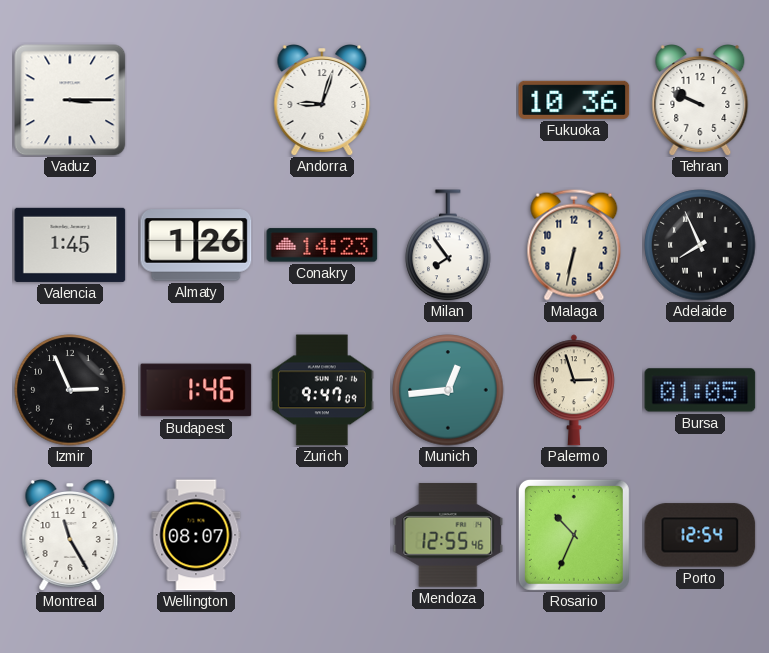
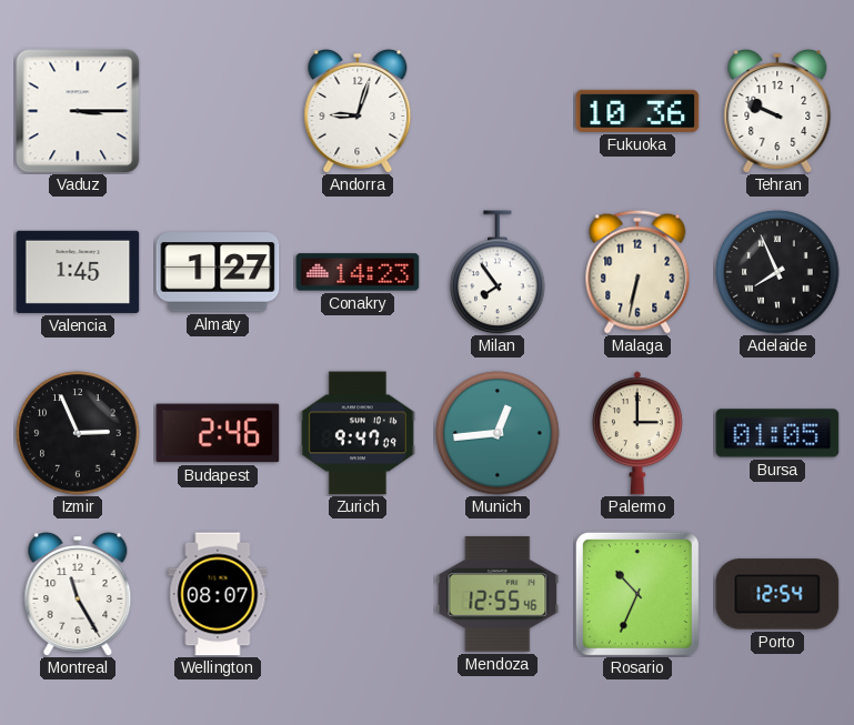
Almaty: 1:26 -> 1:27 (218, 272)
Budapest: 1:46 -> 2:46 (218, 433)
Palermo: 2:57 -> 3:00 (637, 433)
